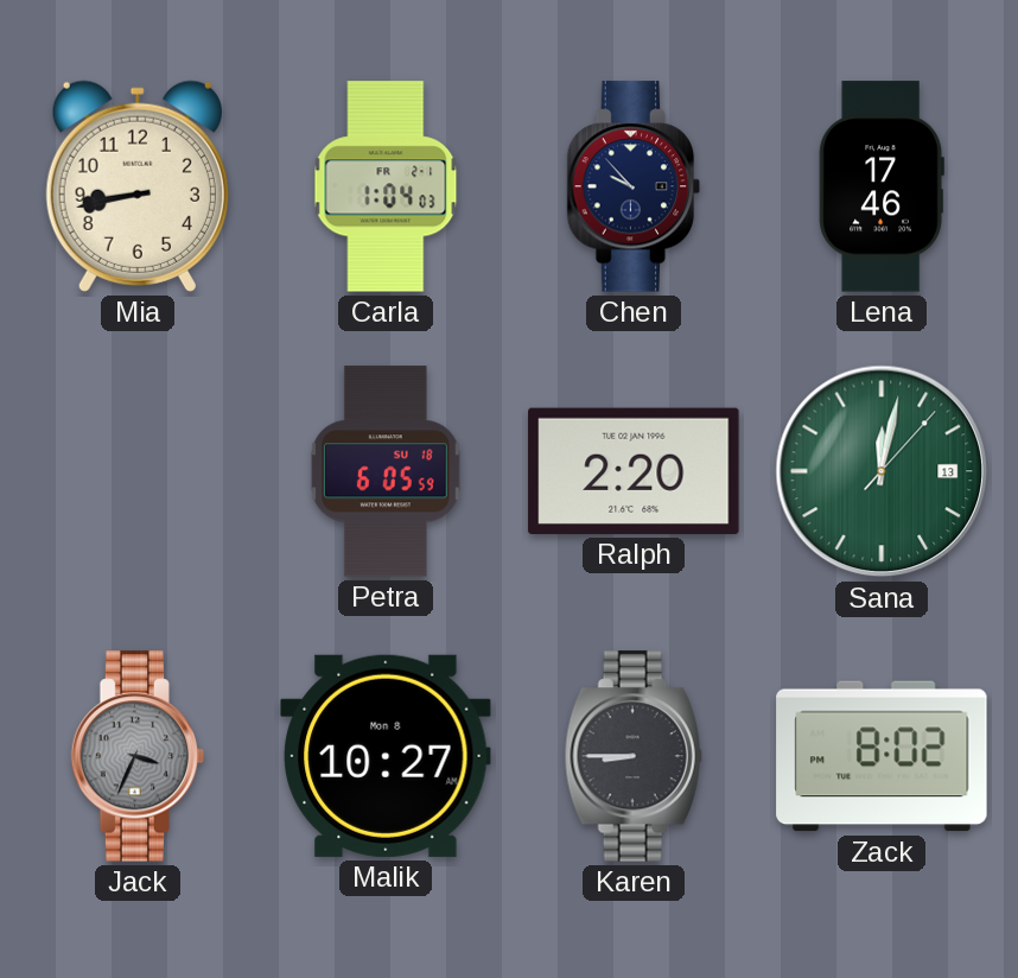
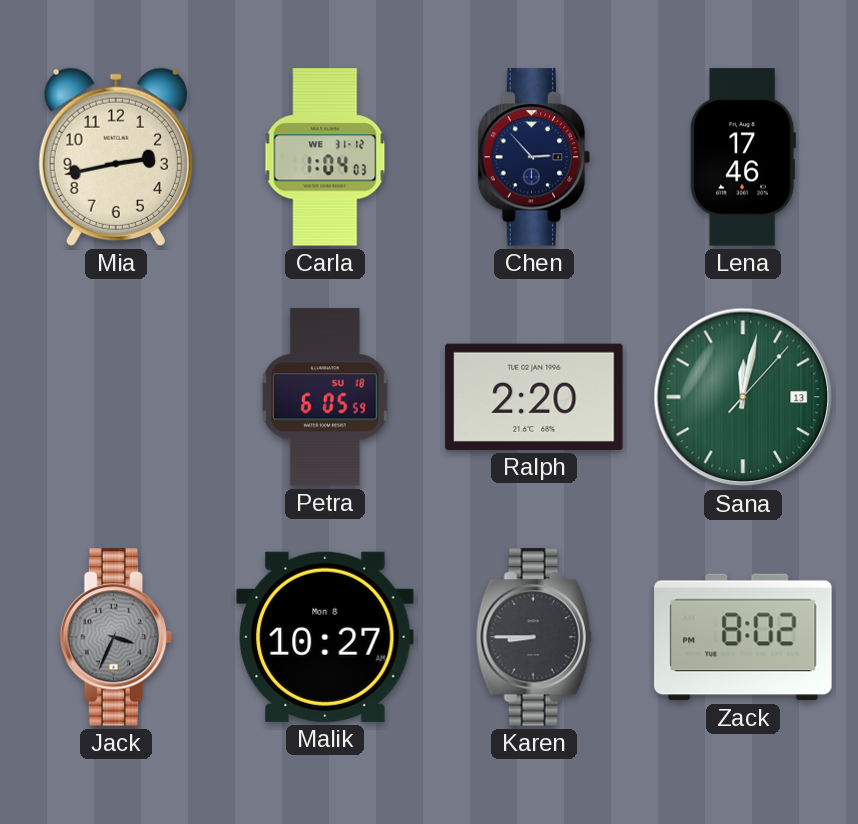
Mia: 8:43 -> 2:43 (116, 157)
Carla date: FR 2-1 -> WE 31-12 (325, 157)
Chen: 9:53 -> 2:53 (534, 157)
